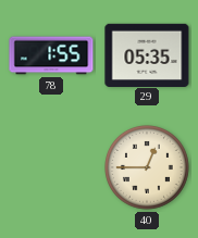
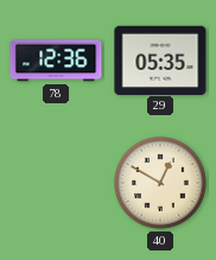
78: 1:55 -> 12:36 (56, 61)
40: 12:45 -> 12:50 (161, 184)
